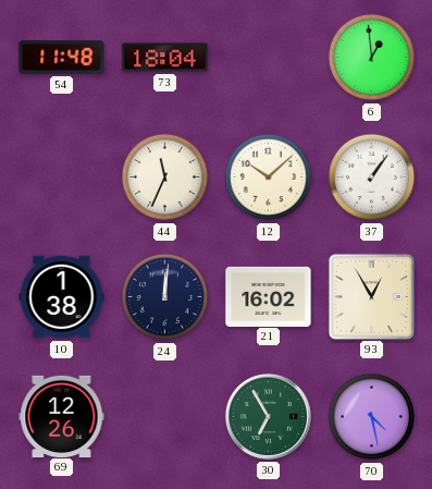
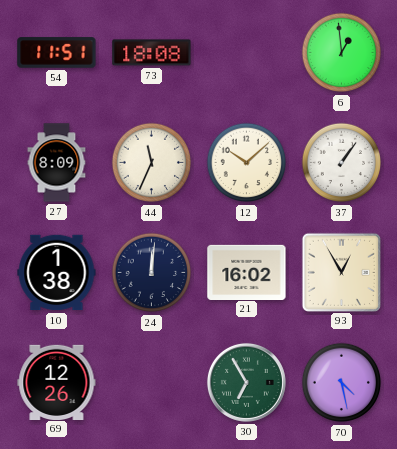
54: 11:48 -> 11:51 (57, 53)
73: 18:04 -> 18:08 (152, 53)
27: none -> 8:09 (57, 163)
